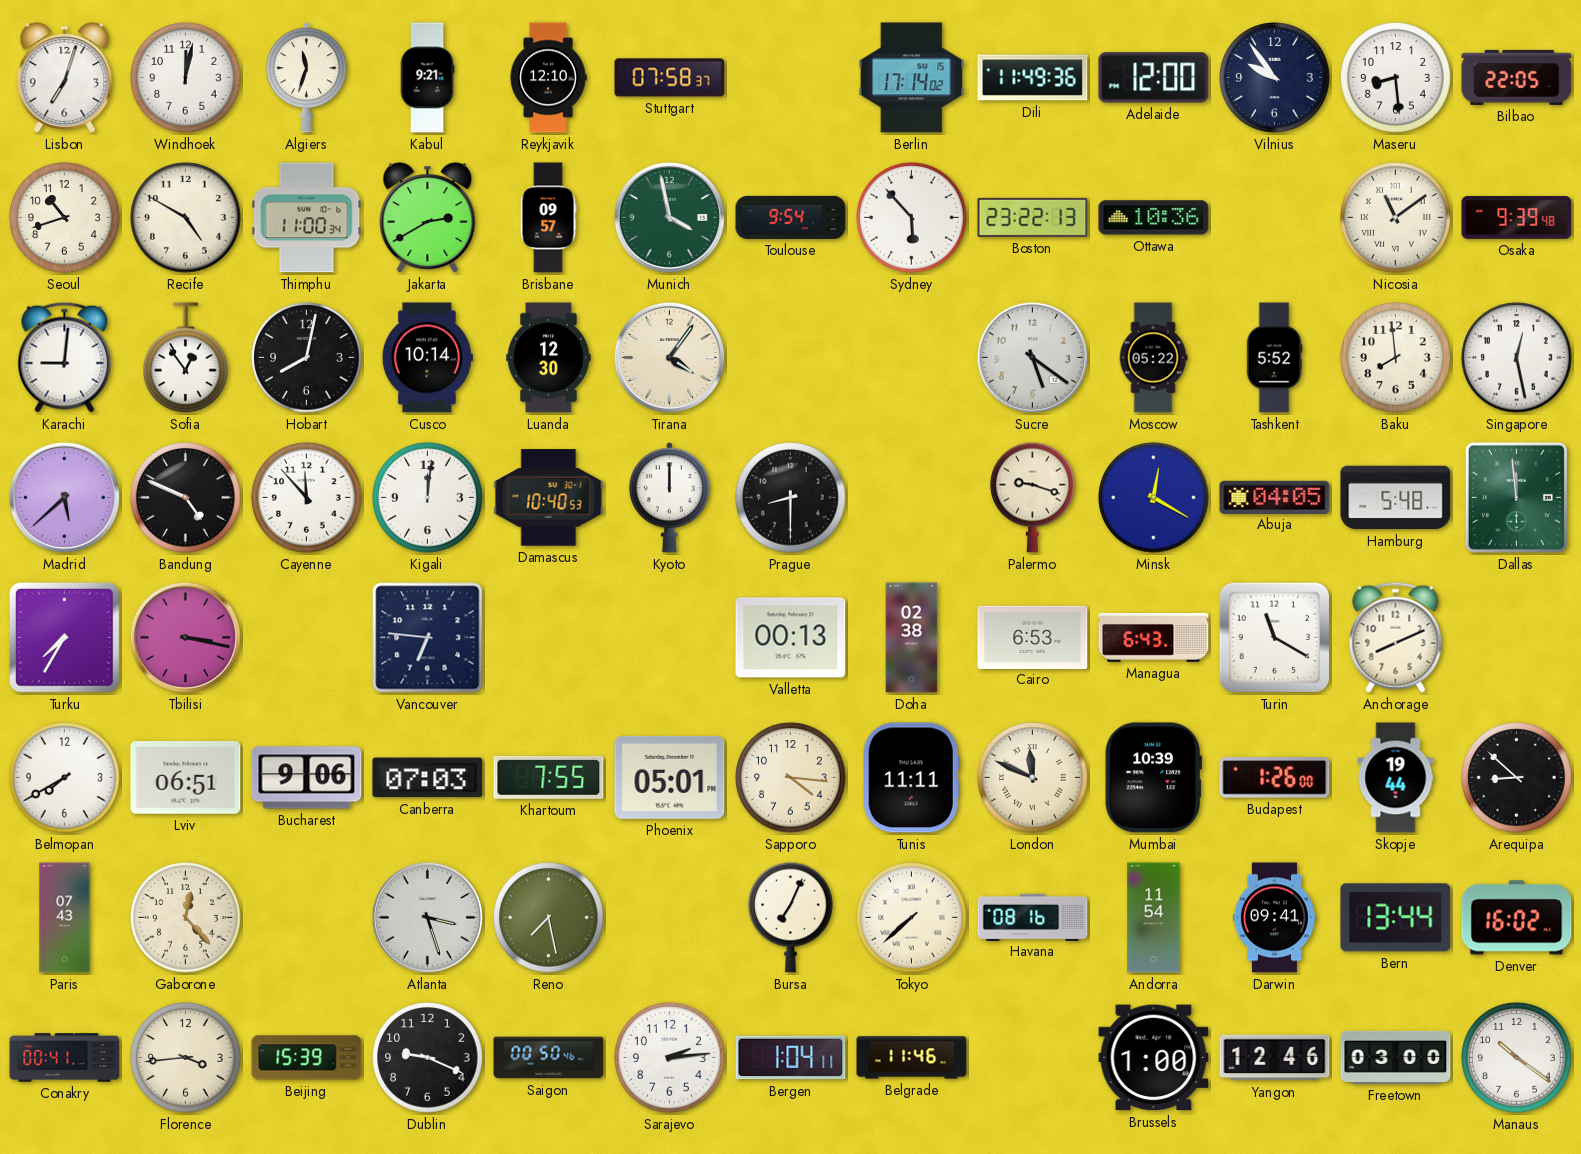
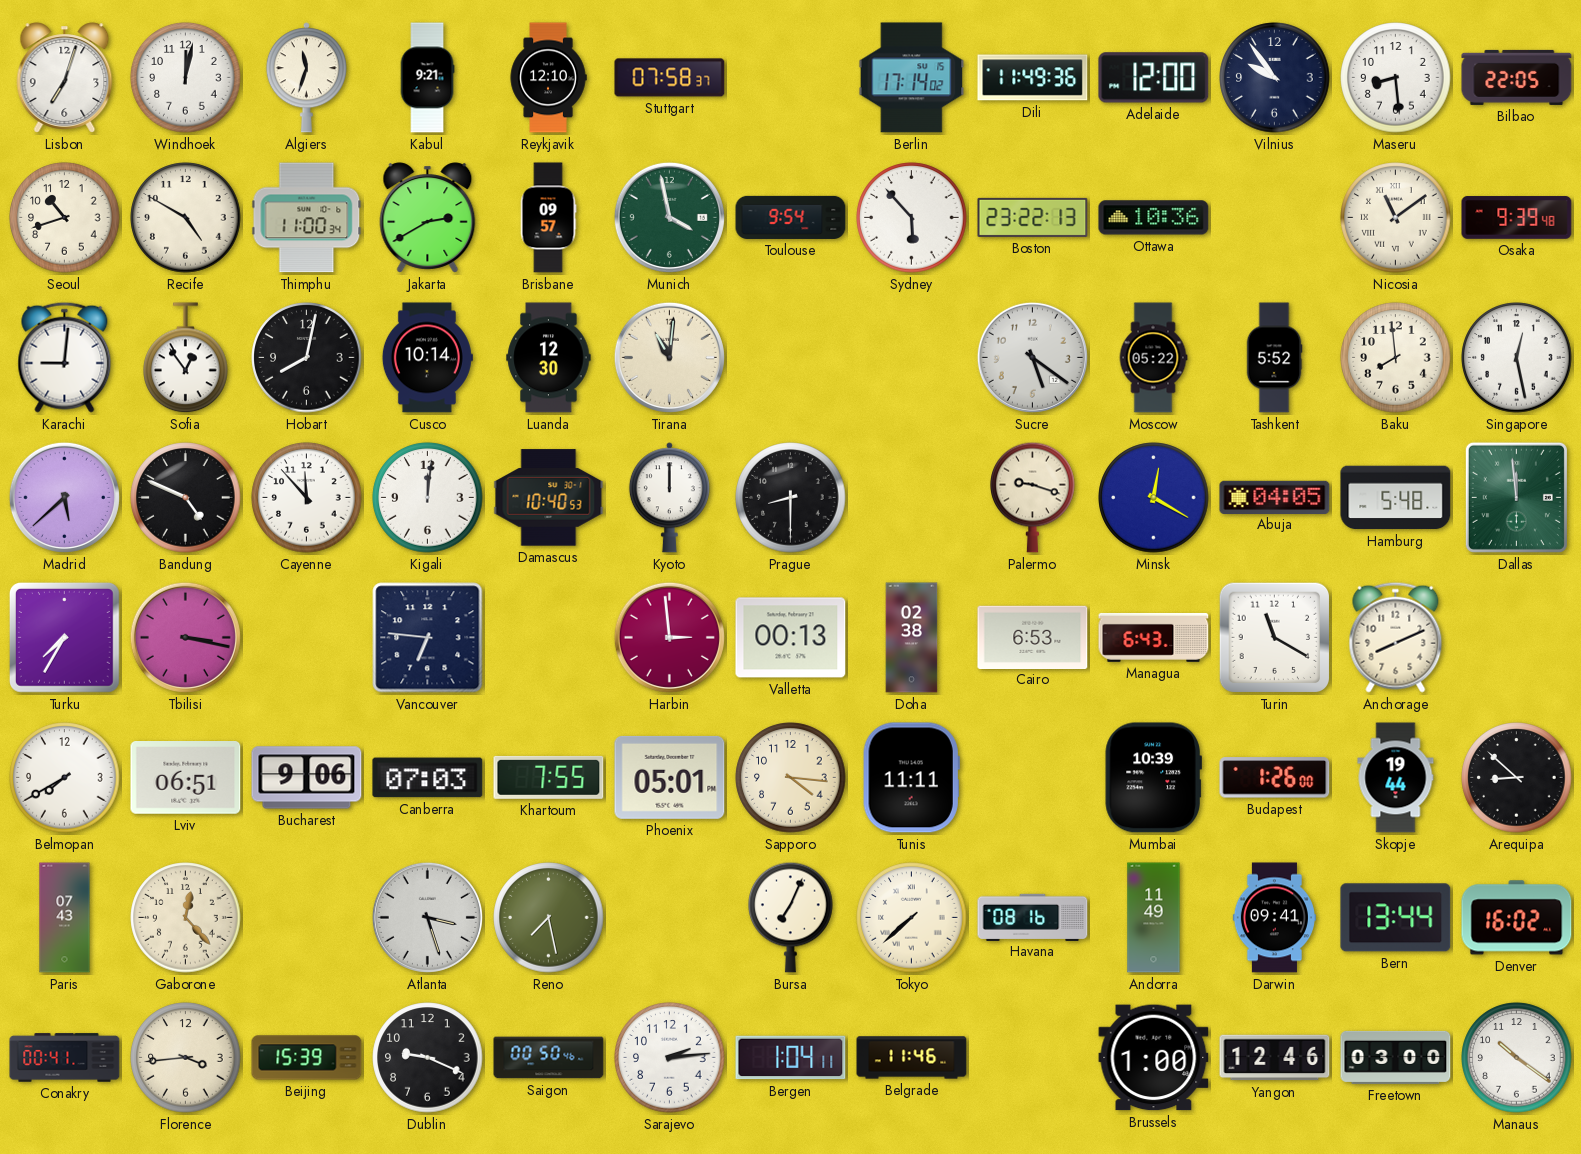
Tirana: 4:06 -> 11:01 (669, 357)
Harbin: none -> 2:59 (669, 637)
London: 11:49 -> none (1033, 778)
Andorra: 11:54 -> 11:49 (1154, 918)
